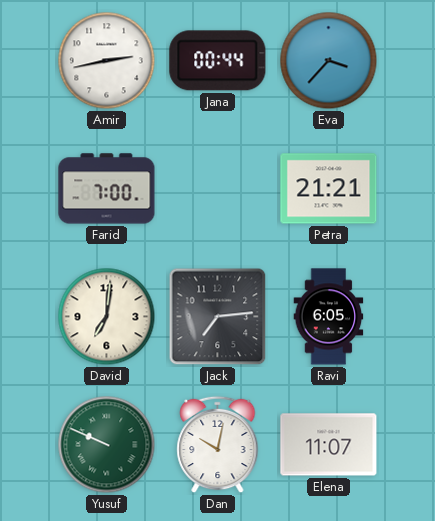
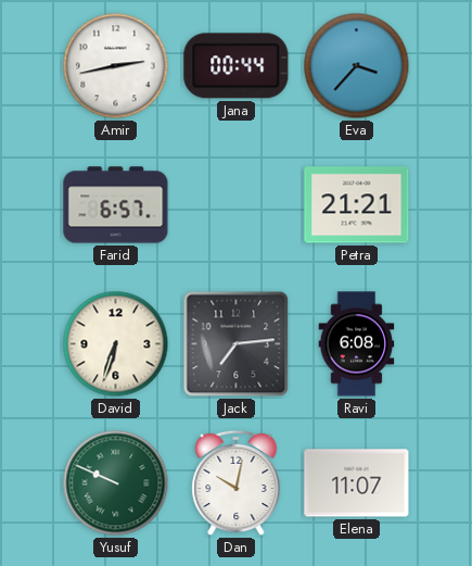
Farid: 7:00 -> 6:57 (116, 205)
David: 7:01 -> 6:33 (116, 344)
Ravi: 6:05 -> 6:08 (357, 344)
